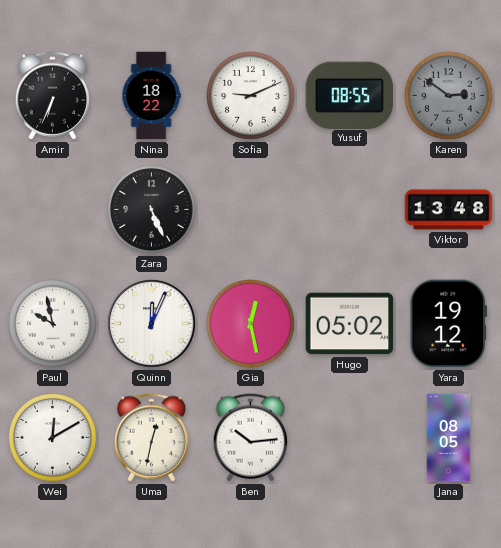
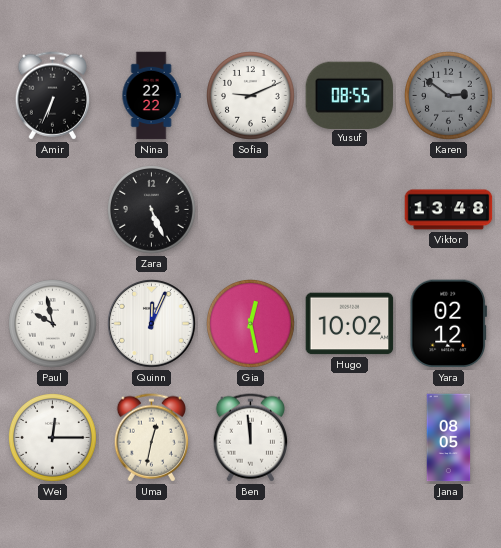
Nina: 18:22 -> 22:22 (151, 96)
Hugo: 05:02 -> 10:02 (350, 324)
Yara: 19:12 -> 02:12 (448, 324)
Wei: 12:10 -> 12:15 (53, 438)
Ben: 10:14 -> 11:59 (250, 438)
